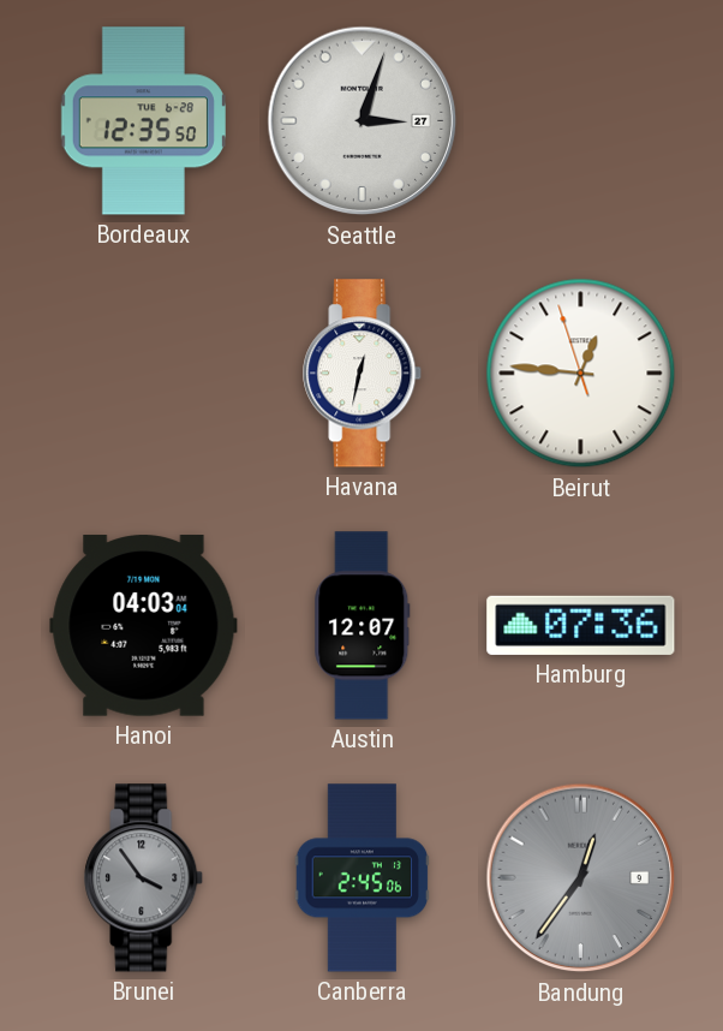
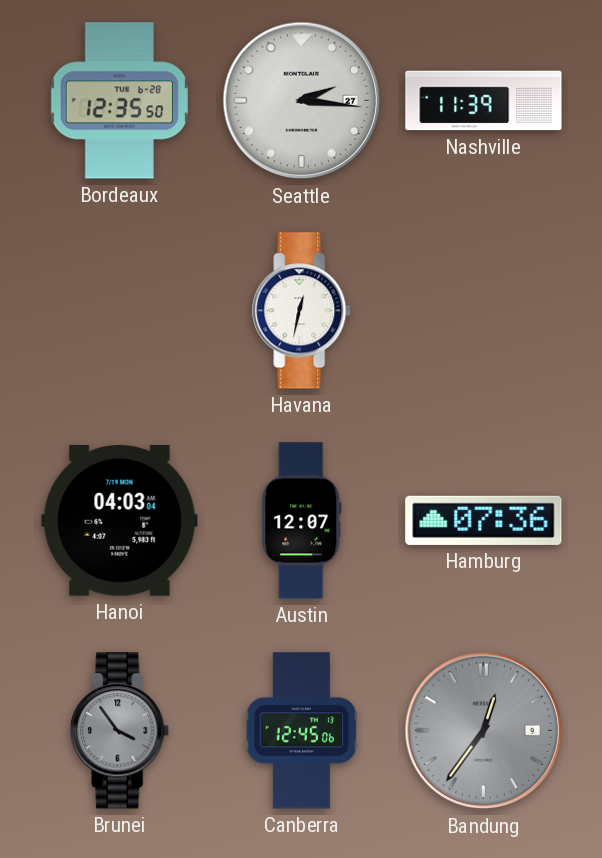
Seattle: 3:03 -> 2:16 (302, 101)
Nashville: none -> 11:39 (484, 101)
Beirut: 12:45 -> none (581, 374)
Canberra: 2:45 -> 12:45 (302, 731)
